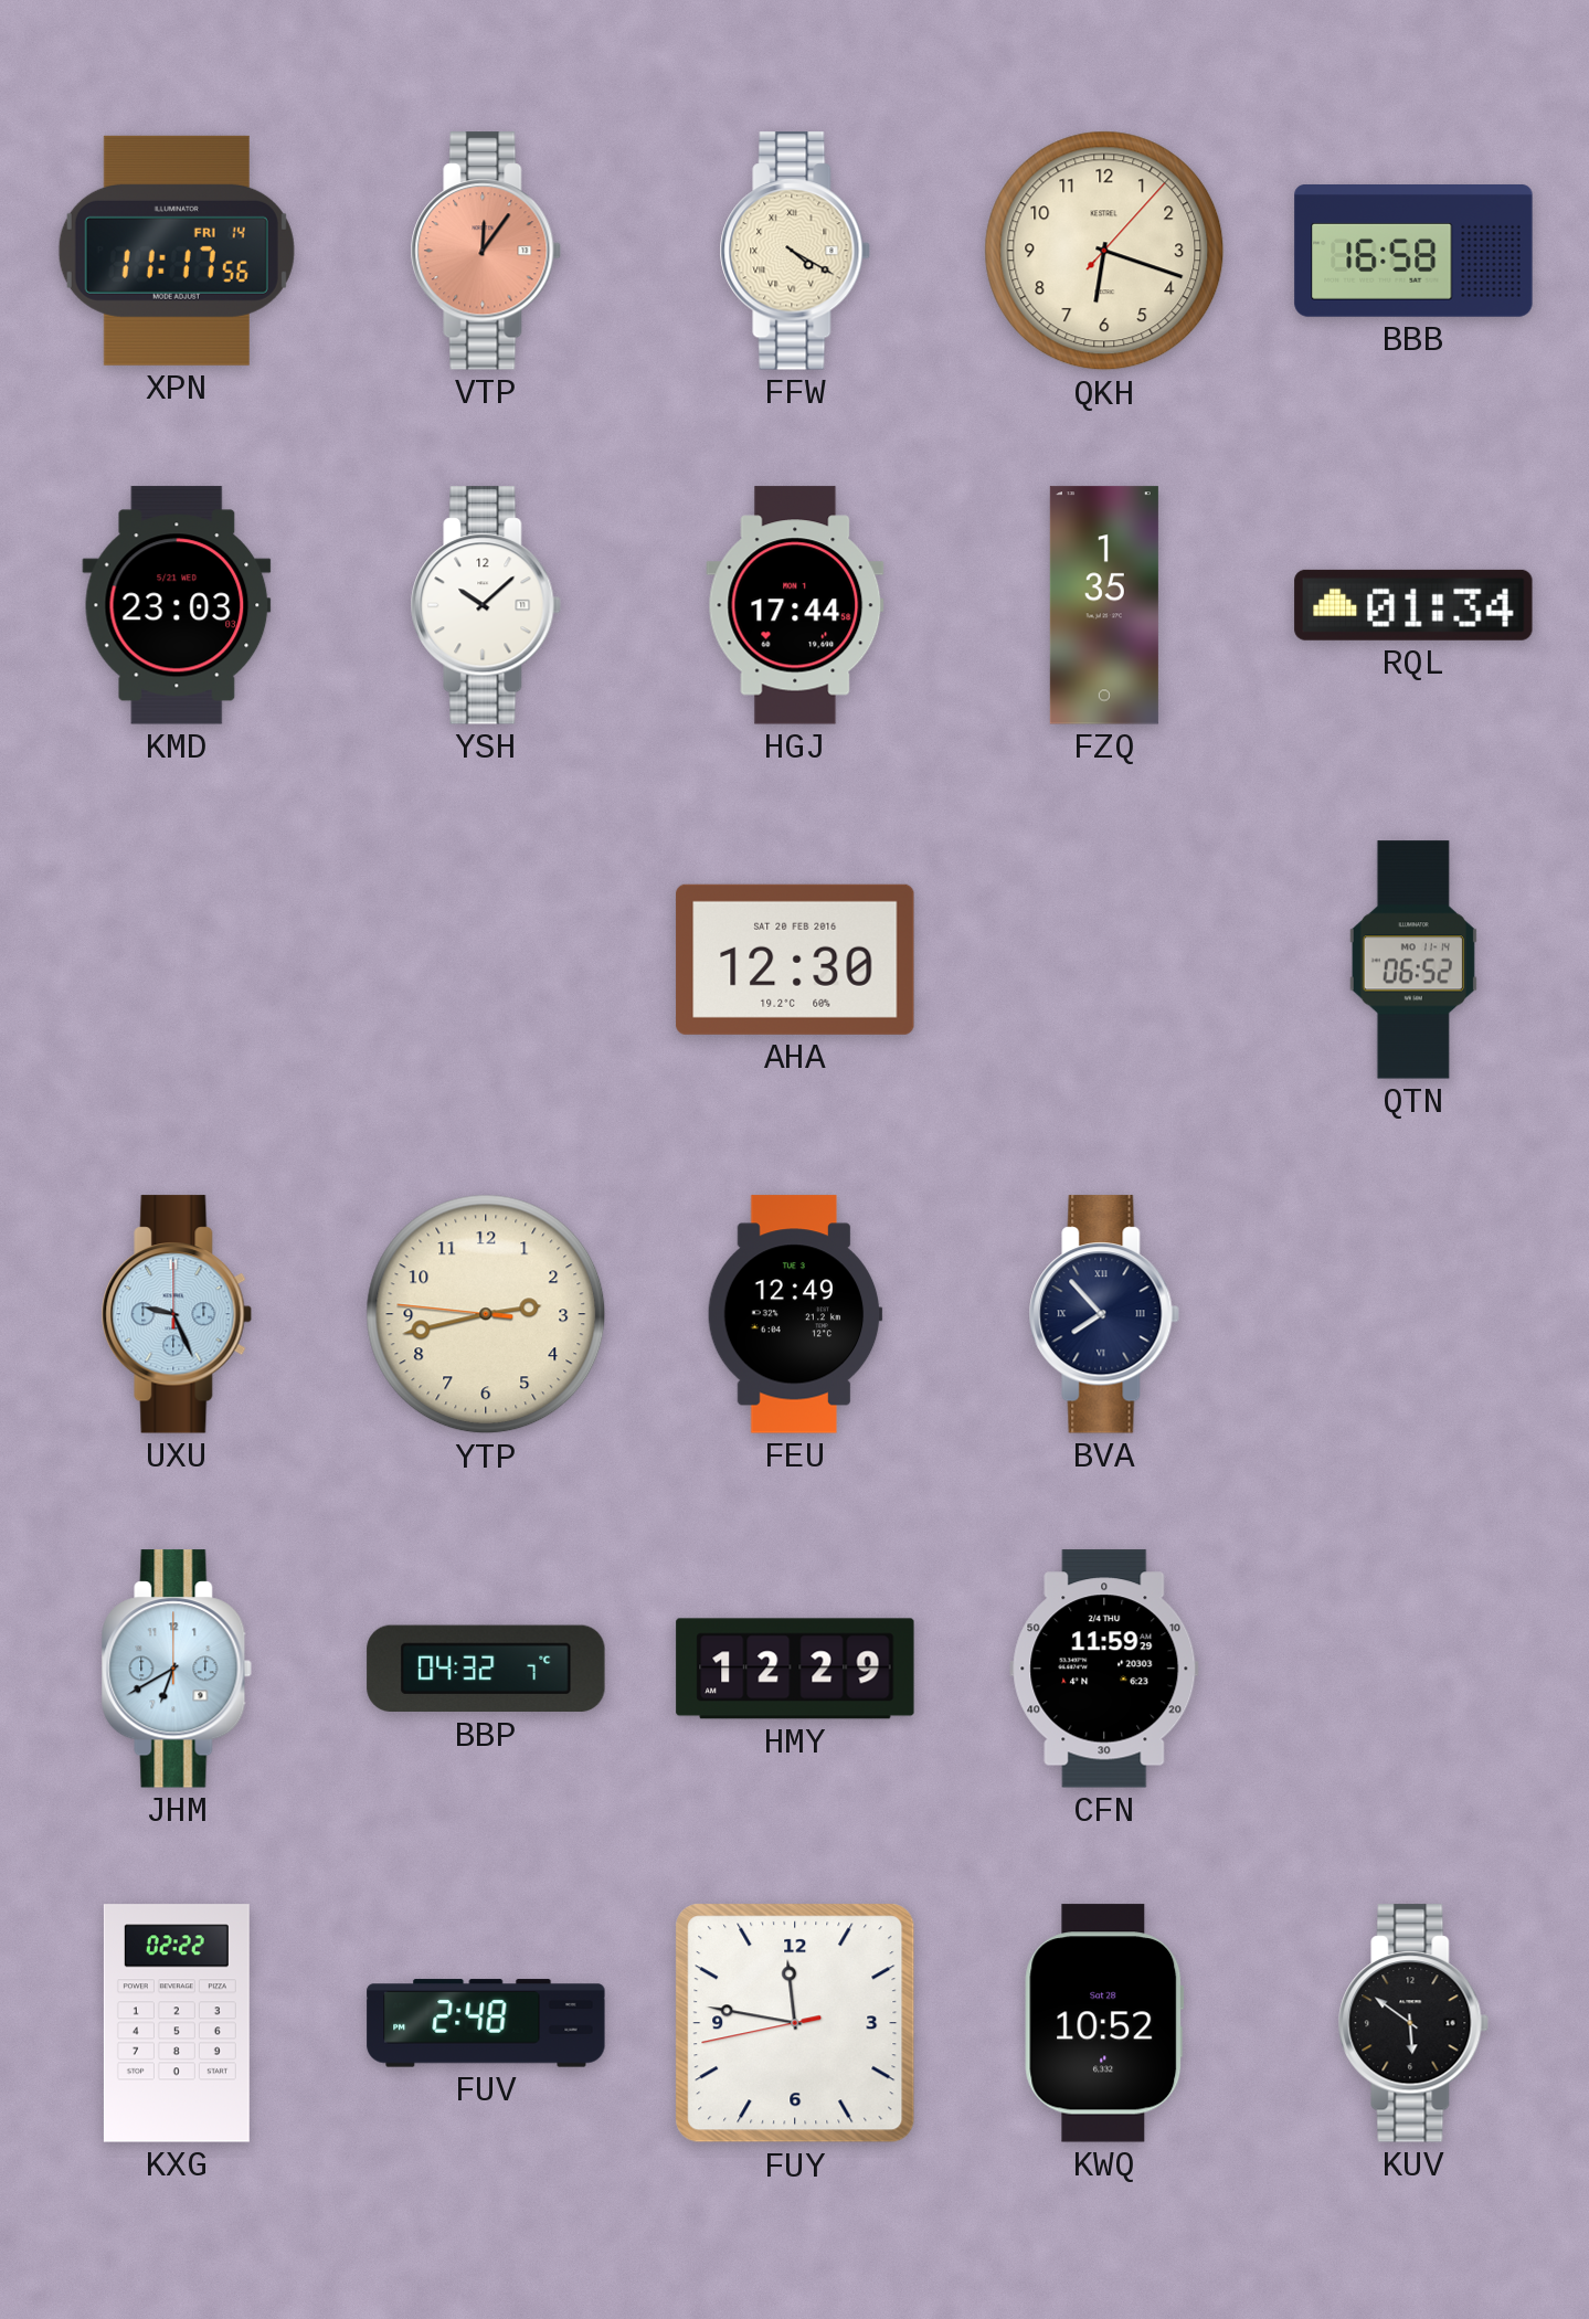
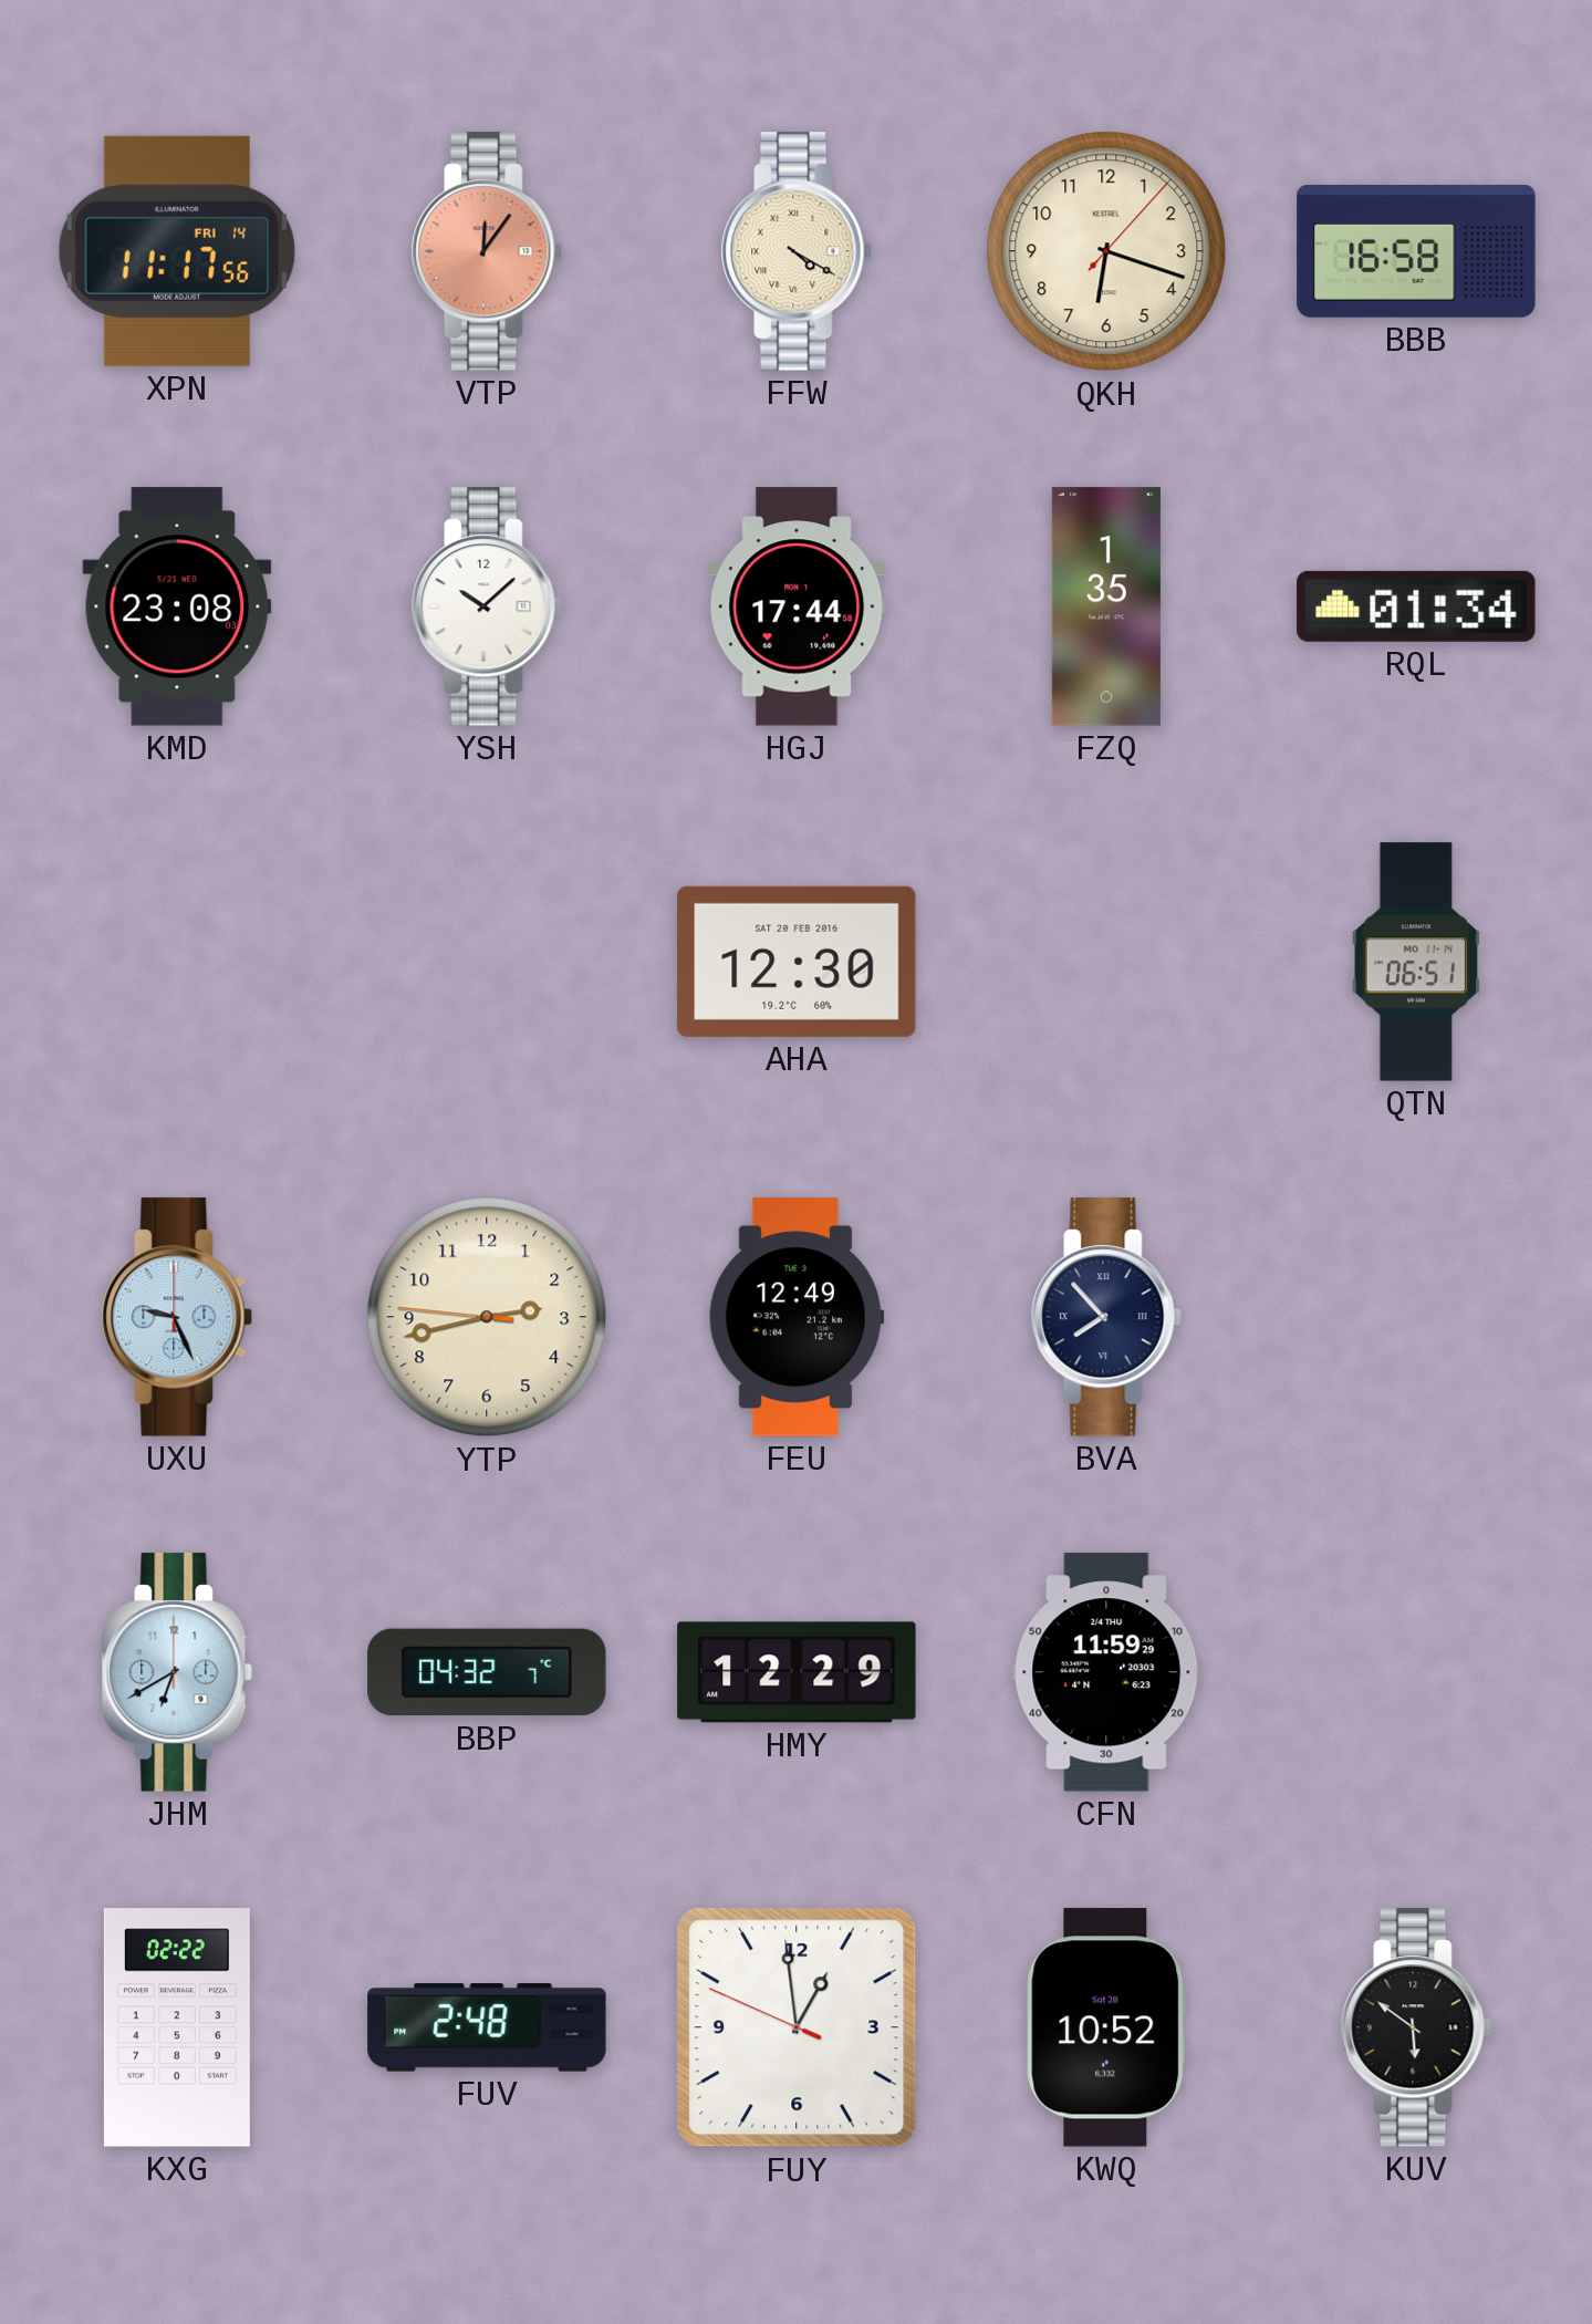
KMD: 23:03 -> 23:08 (177, 606)
QTN: 06:52 -> 06:51 (1416, 962)
FUY: 11:46 -> 12:58 (797, 2027)
